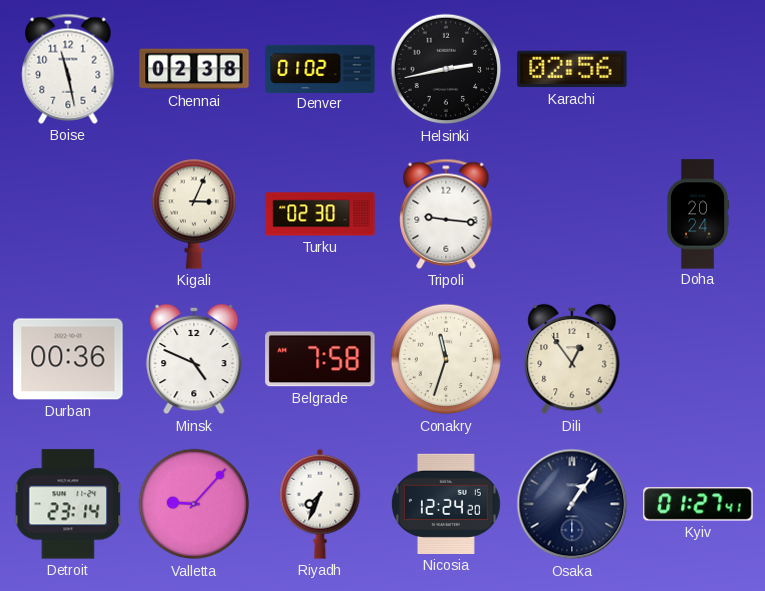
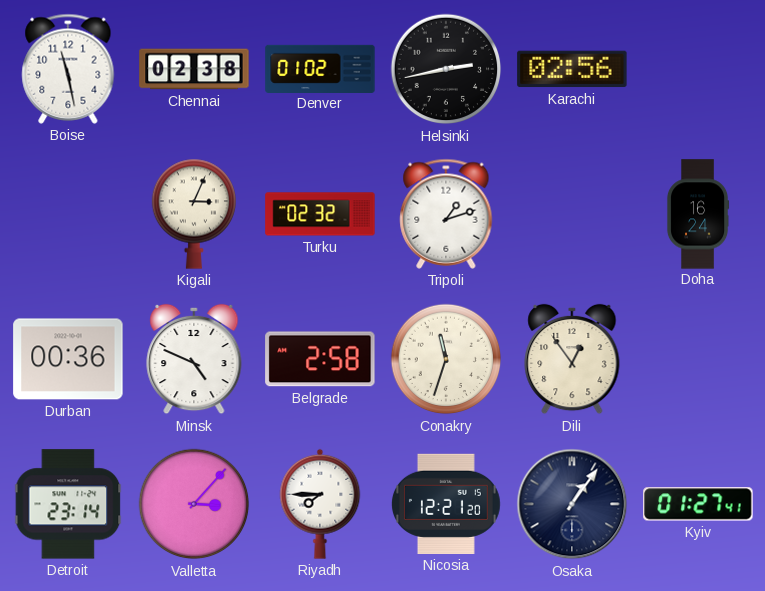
Turku: 02:30 -> 02:32 (320, 214)
Tripoli: 9:16 -> 1:12 (446, 214)
Doha: 20:24 -> 16:24 (698, 214)
Belgrade: 7:58 -> 2:58 (320, 359)
Valletta: 9:07 -> 3:07 (194, 504)
Riyadh: 7:34 -> 7:45 (320, 504)
Nicosia: 12:24 -> 12:21 (446, 504)
